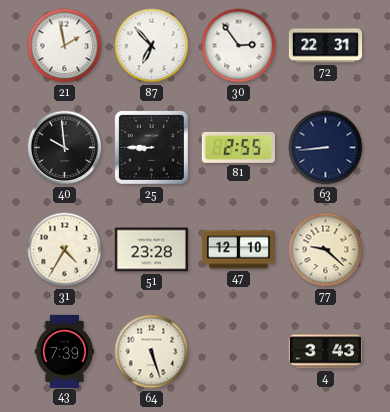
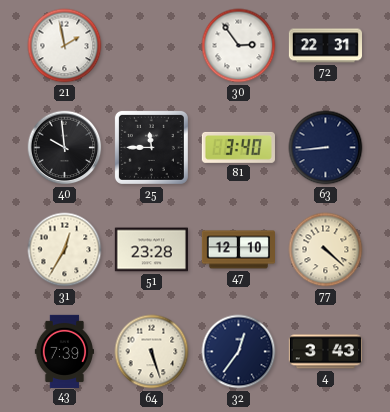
87: 6:53 -> none (152, 46)
25: 8:45 -> 11:45 (151, 147)
81: 2:55 -> 3:40 (238, 147)
31: 4:35 -> 12:35 (65, 250)
77: 9:22 -> 4:22 (326, 250)
32: none -> 12:36 (239, 352)
